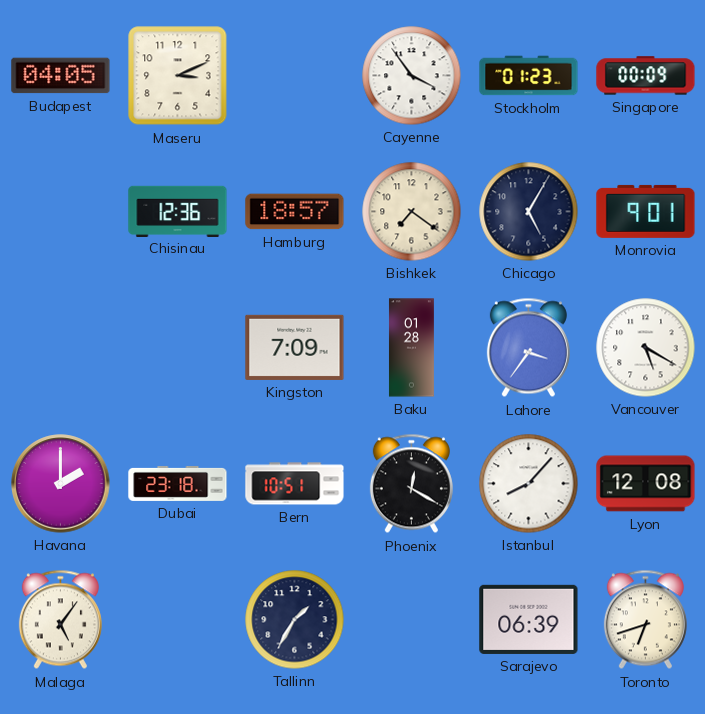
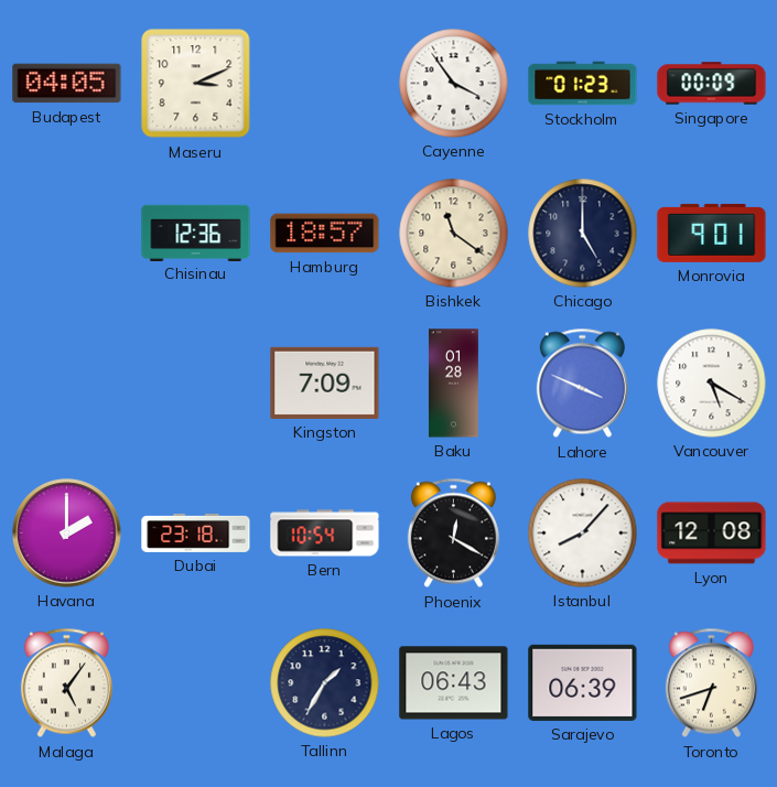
Bishkek: 7:21 -> 11:21 (454, 234)
Chicago: 5:05 -> 5:00 (583, 234)
Lahore: 3:36 -> 3:49 (582, 384)
Bern: 10:51 -> 10:54 (325, 533)
Lagos: none -> 06:43 (454, 683)
